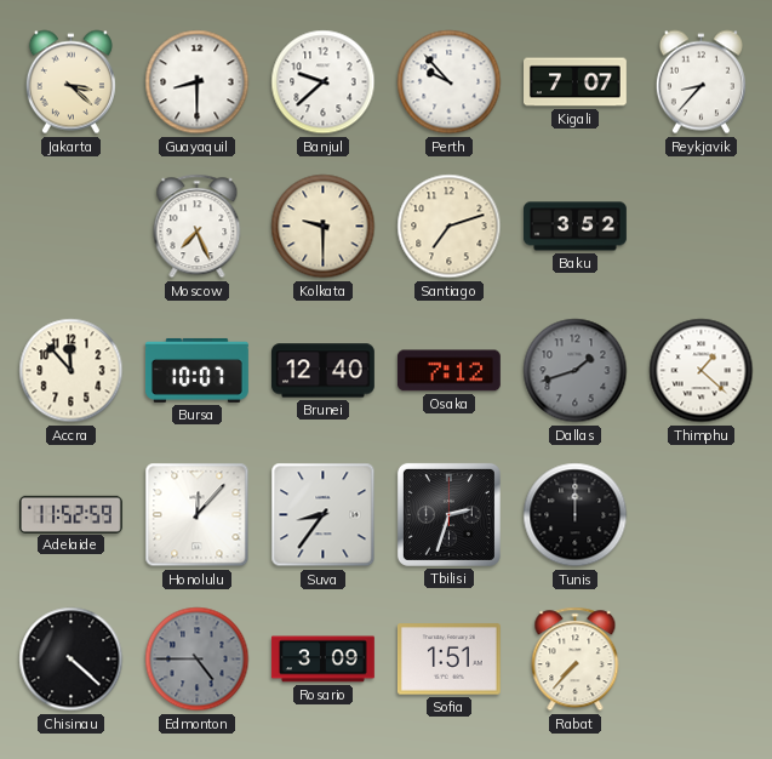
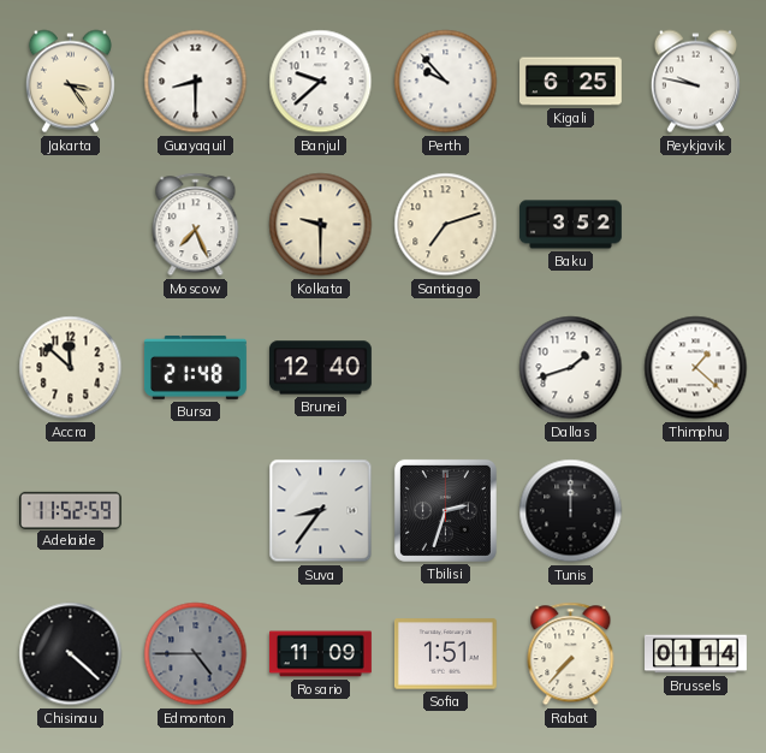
Jakarta: 3:22 -> 3:24 (70, 82)
Kigali: 7:07 -> 6:25 (571, 82)
Reykjavik: 8:37 -> 9:47 (695, 82)
Accra: 11:53 -> 11:52 (71, 368)
Bursa: 10:07 -> 21:48 (195, 367)
Osaka: 7:12 -> none (448, 371)
Dallas dial: grey -> white (571, 368)
Honolulu: 12:07 -> none (198, 515)
Rosario: 3:09 -> 11:09 (320, 654)
Brussels: none -> 01:14 (696, 654)
